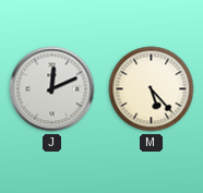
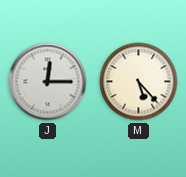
J: 12:11 -> 12:15 (48, 82)
